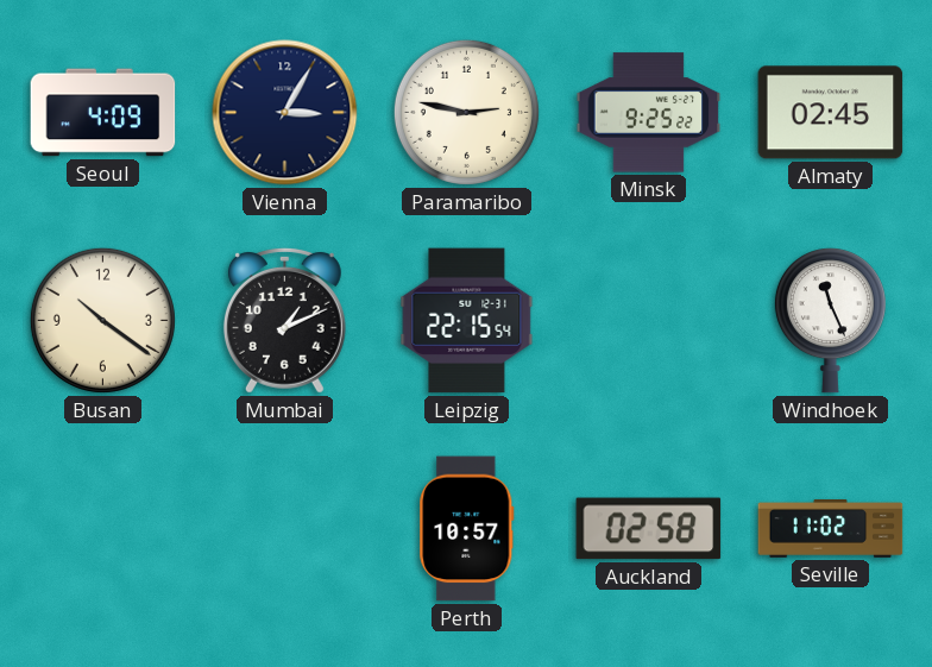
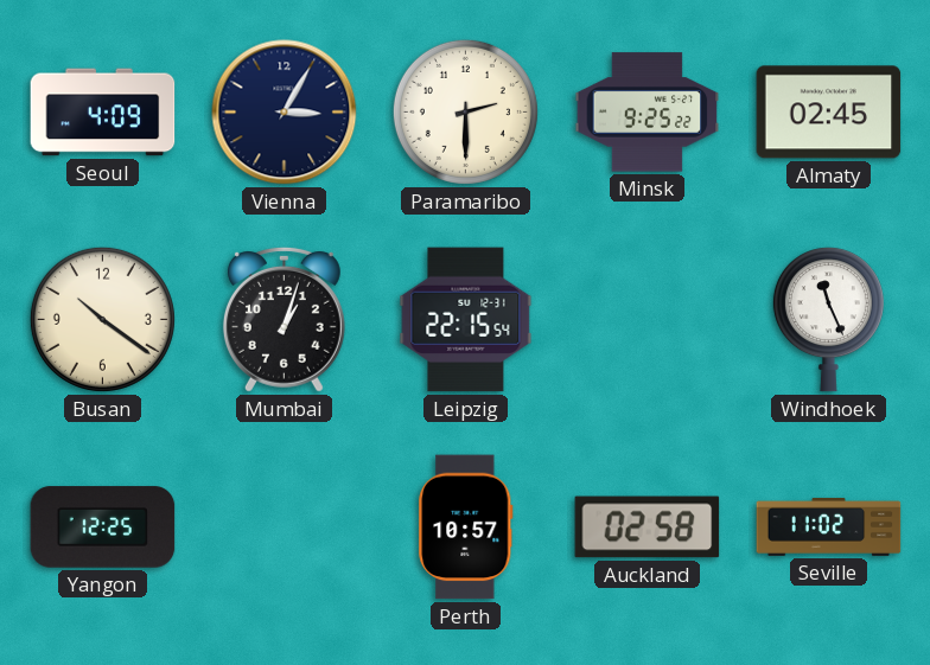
Paramaribo: 2:47 -> 2:30 (465, 111)
Mumbai: 1:11 -> 1:03 (284, 319)
Yangon: none -> 12:25 (103, 527)
